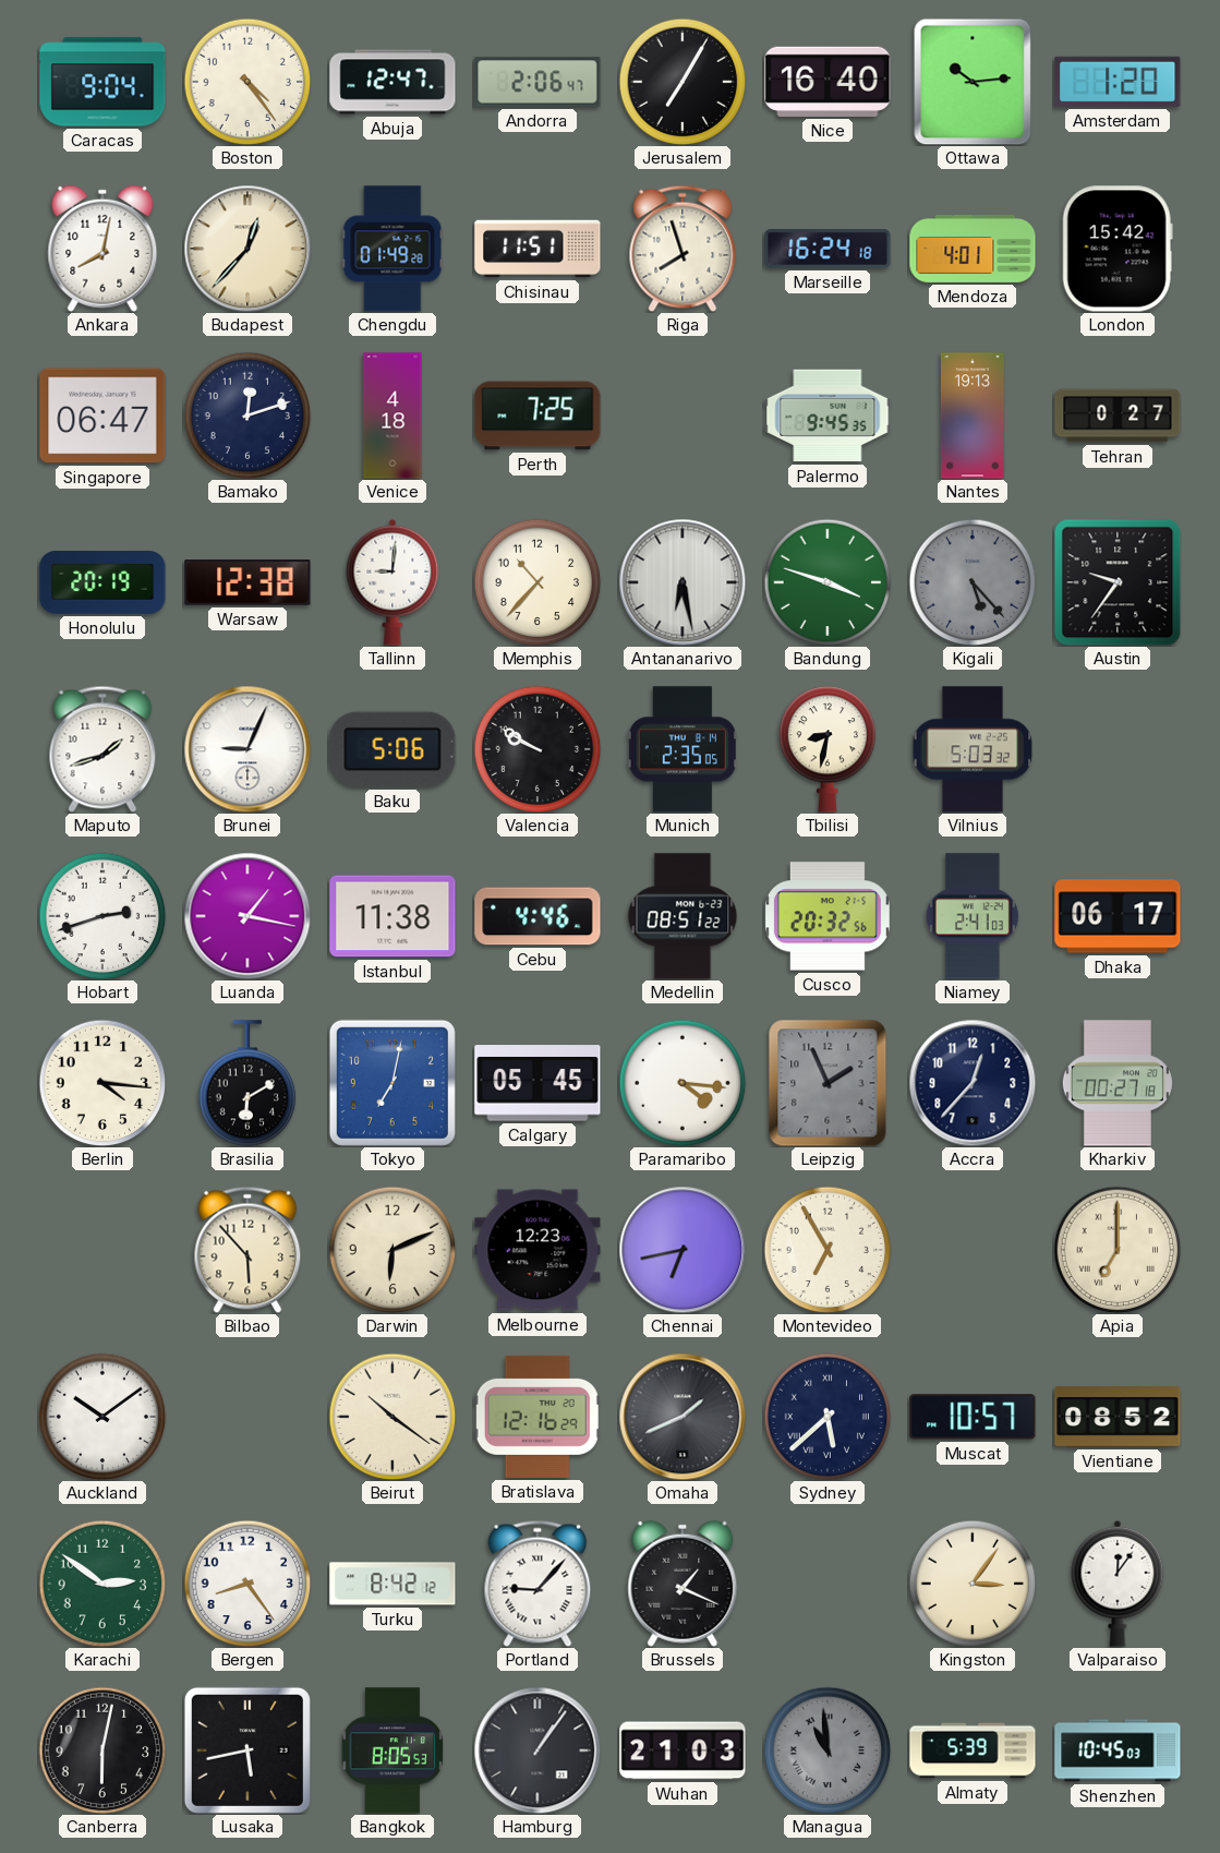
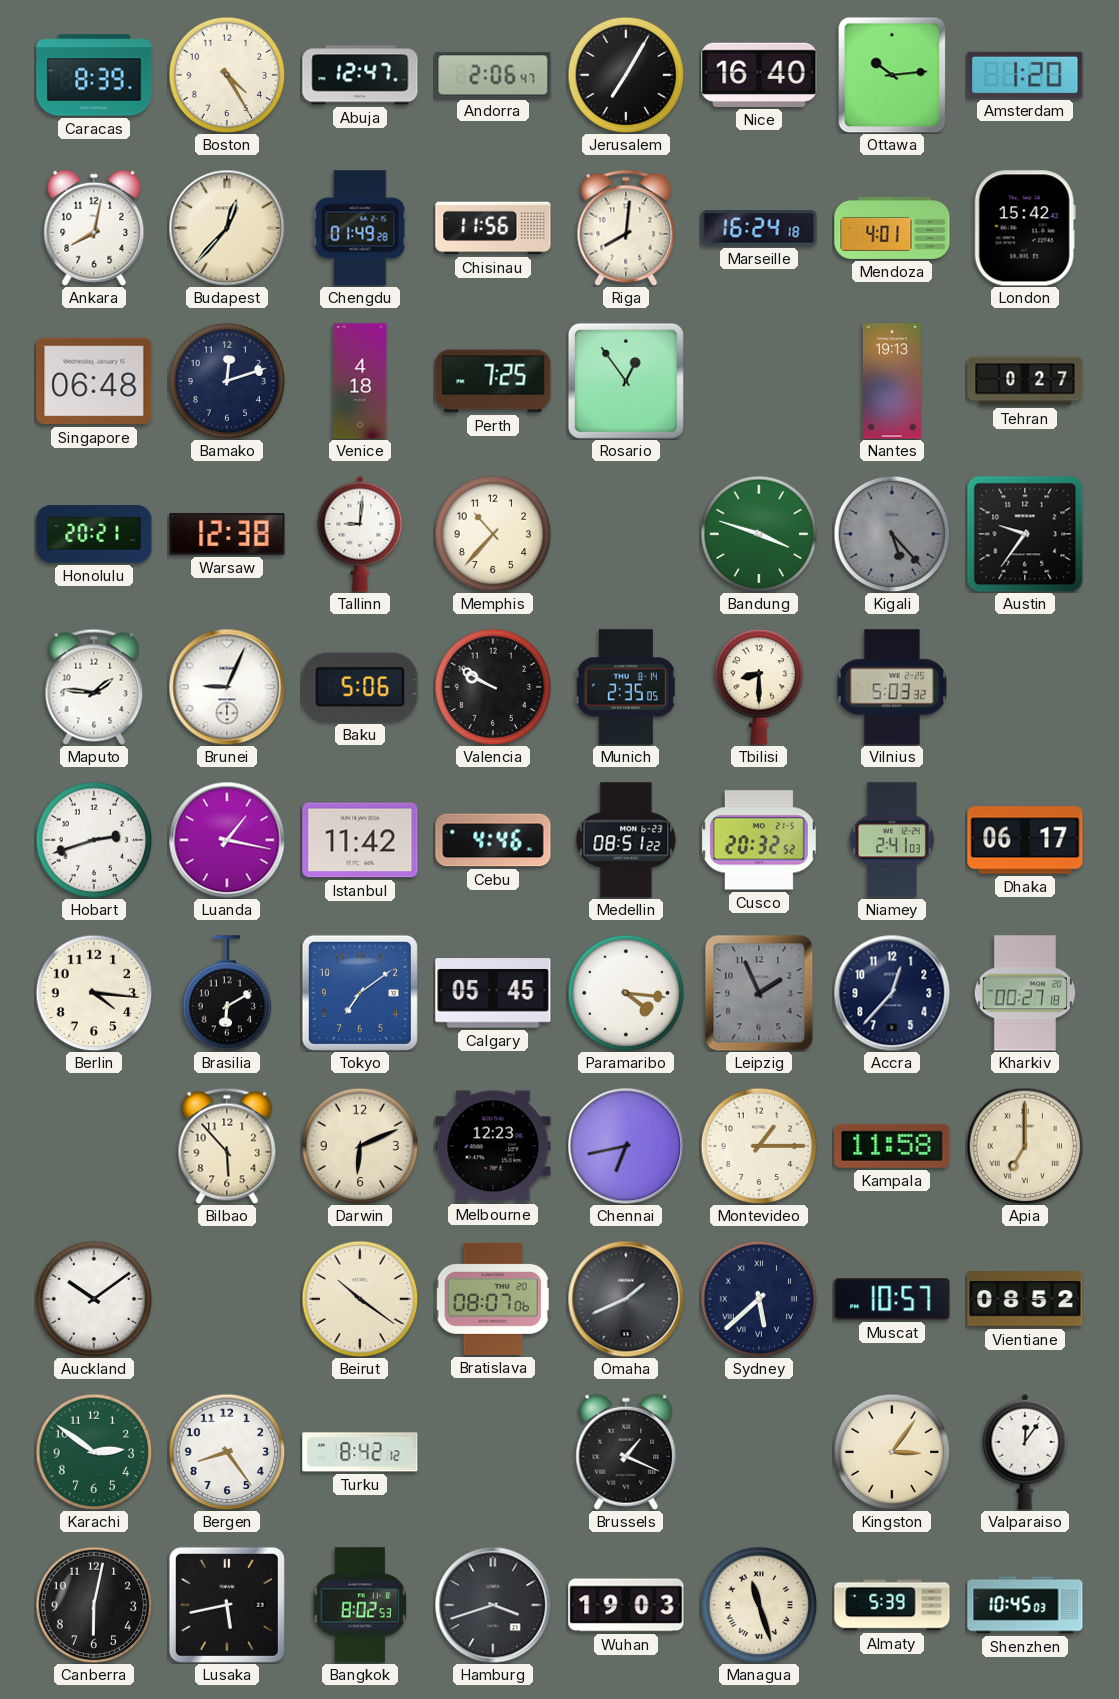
Caracas: 9:04 -> 8:39 (94, 75)
Boston: 4:24 -> 4:25 (227, 75)
Chisinau: 11:51 -> 11:56 (493, 228)
Riga: 7:57 -> 8:01 (626, 228)
Singapore: 06:47 -> 06:48 (94, 381)
Rosario: none -> 12:54 (626, 381)
Palermo: 9:45 -> none (828, 416)
Honolulu: 20:19 -> 20:21 (94, 534)
Antananarivo: 6:28 -> none (683, 582)
Maputo: 1:42 -> 1:46 (94, 687)
Tbilisi: 8:32 -> 8:30 (759, 687)
Istanbul: 11:38 -> 11:42 (360, 840)
Cusco: 20:32:56 -> 20:32:52 (759, 840)
Tokyo: 7:02 -> 7:09 (360, 993)
Montevideo: 6:55 -> 1:15 (759, 1146)
Kampala: none -> 11:58 (892, 1146)
Bratislava: 12:16 -> 08:07 (493, 1299)
Portland: 9:07 -> none (537, 1584)
Bangkok: 8:05 -> 8:02 (360, 1605)
Hamburg: 1:06 -> 3:42 (493, 1605)
Wuhan: 21:03 -> 19:03 (626, 1605)
Managua: 10:59 -> 11:27 (759, 1605)
Managua dial: grey -> cream (759, 1605)
